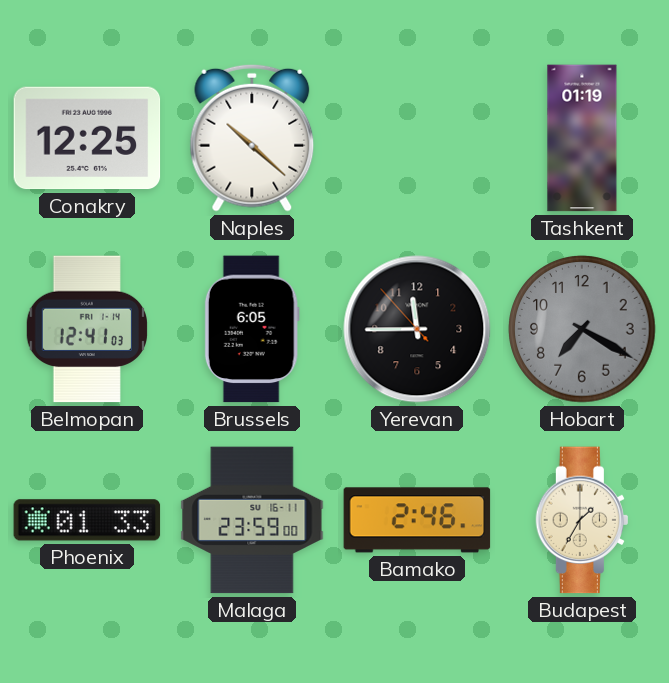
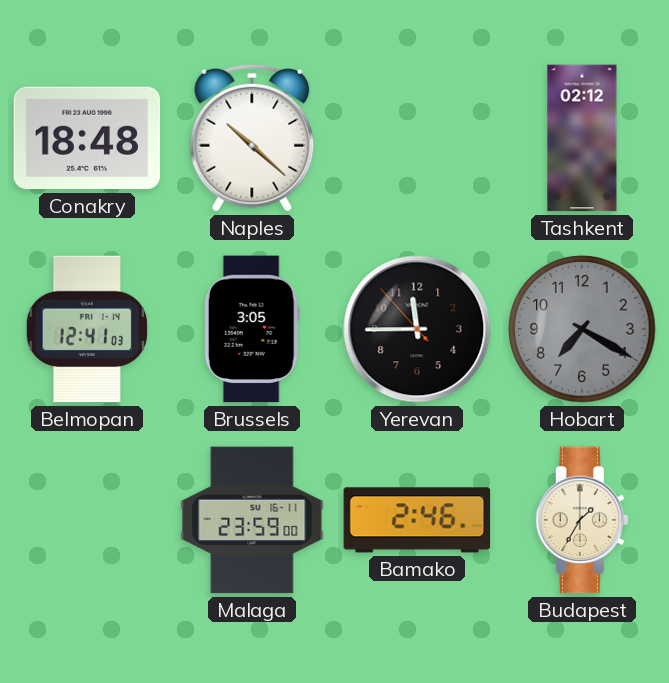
Conakry: 12:25 -> 18:48 (87, 138)
Tashkent: 01:19 -> 02:12 (582, 138)
Brussels: 6:05 -> 3:05 (252, 329)
Phoenix: 01:33 -> none (87, 520)
